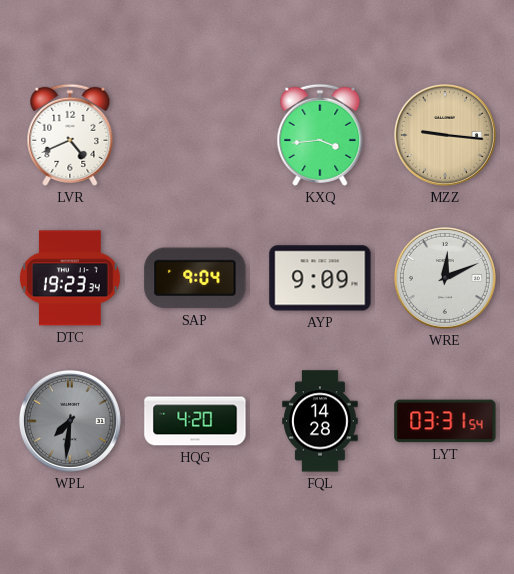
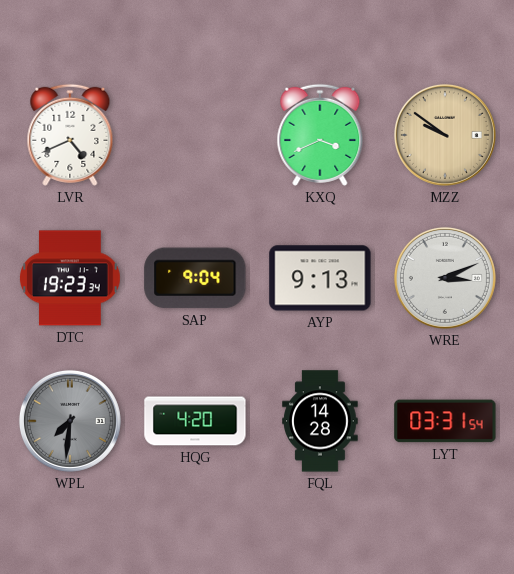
KXQ: 3:44 -> 3:41 (320, 135)
MZZ: 9:16 -> 9:51 (445, 135)
AYP: 9:09 -> 9:13 (320, 278)
WRE: 12:11 -> 3:11 (445, 278)
